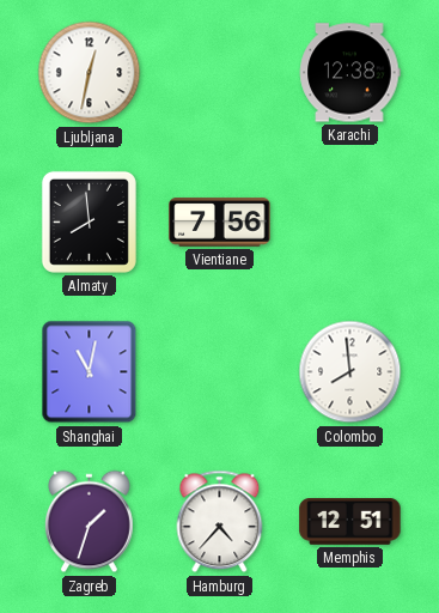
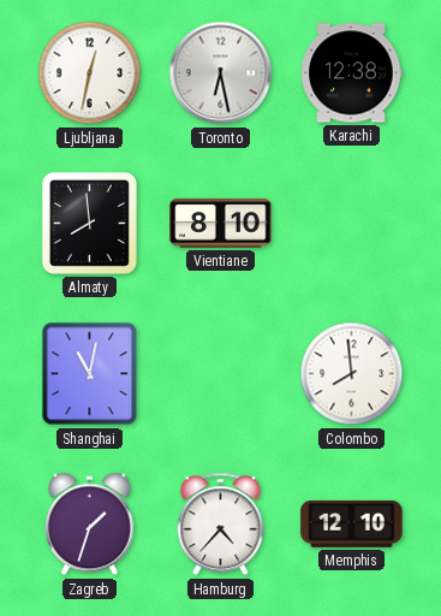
Toronto: none -> 6:28 (221, 73)
Vientiane: 7:56 -> 8:10 (221, 224)
Memphis: 12:51 -> 12:10 (352, 525)
